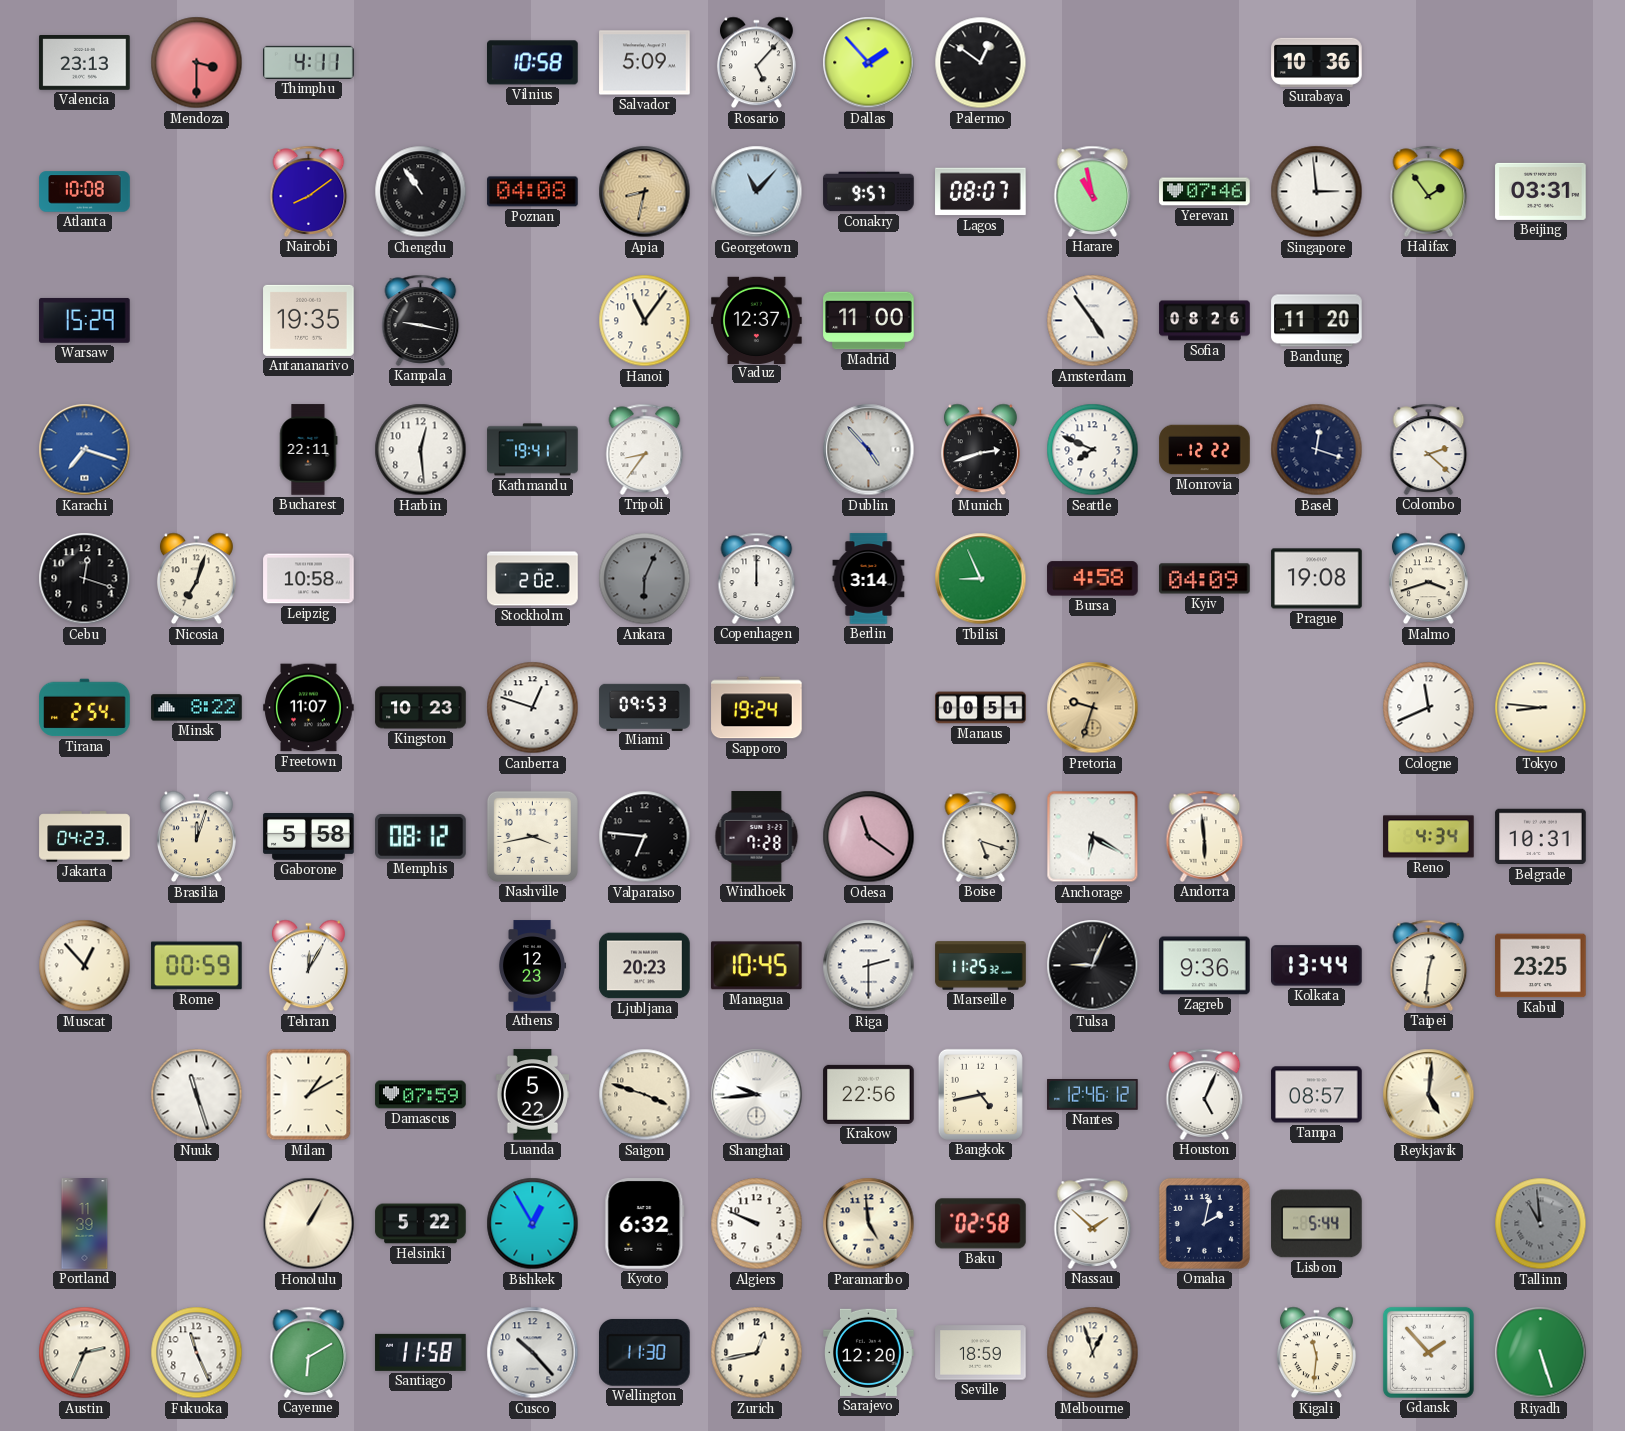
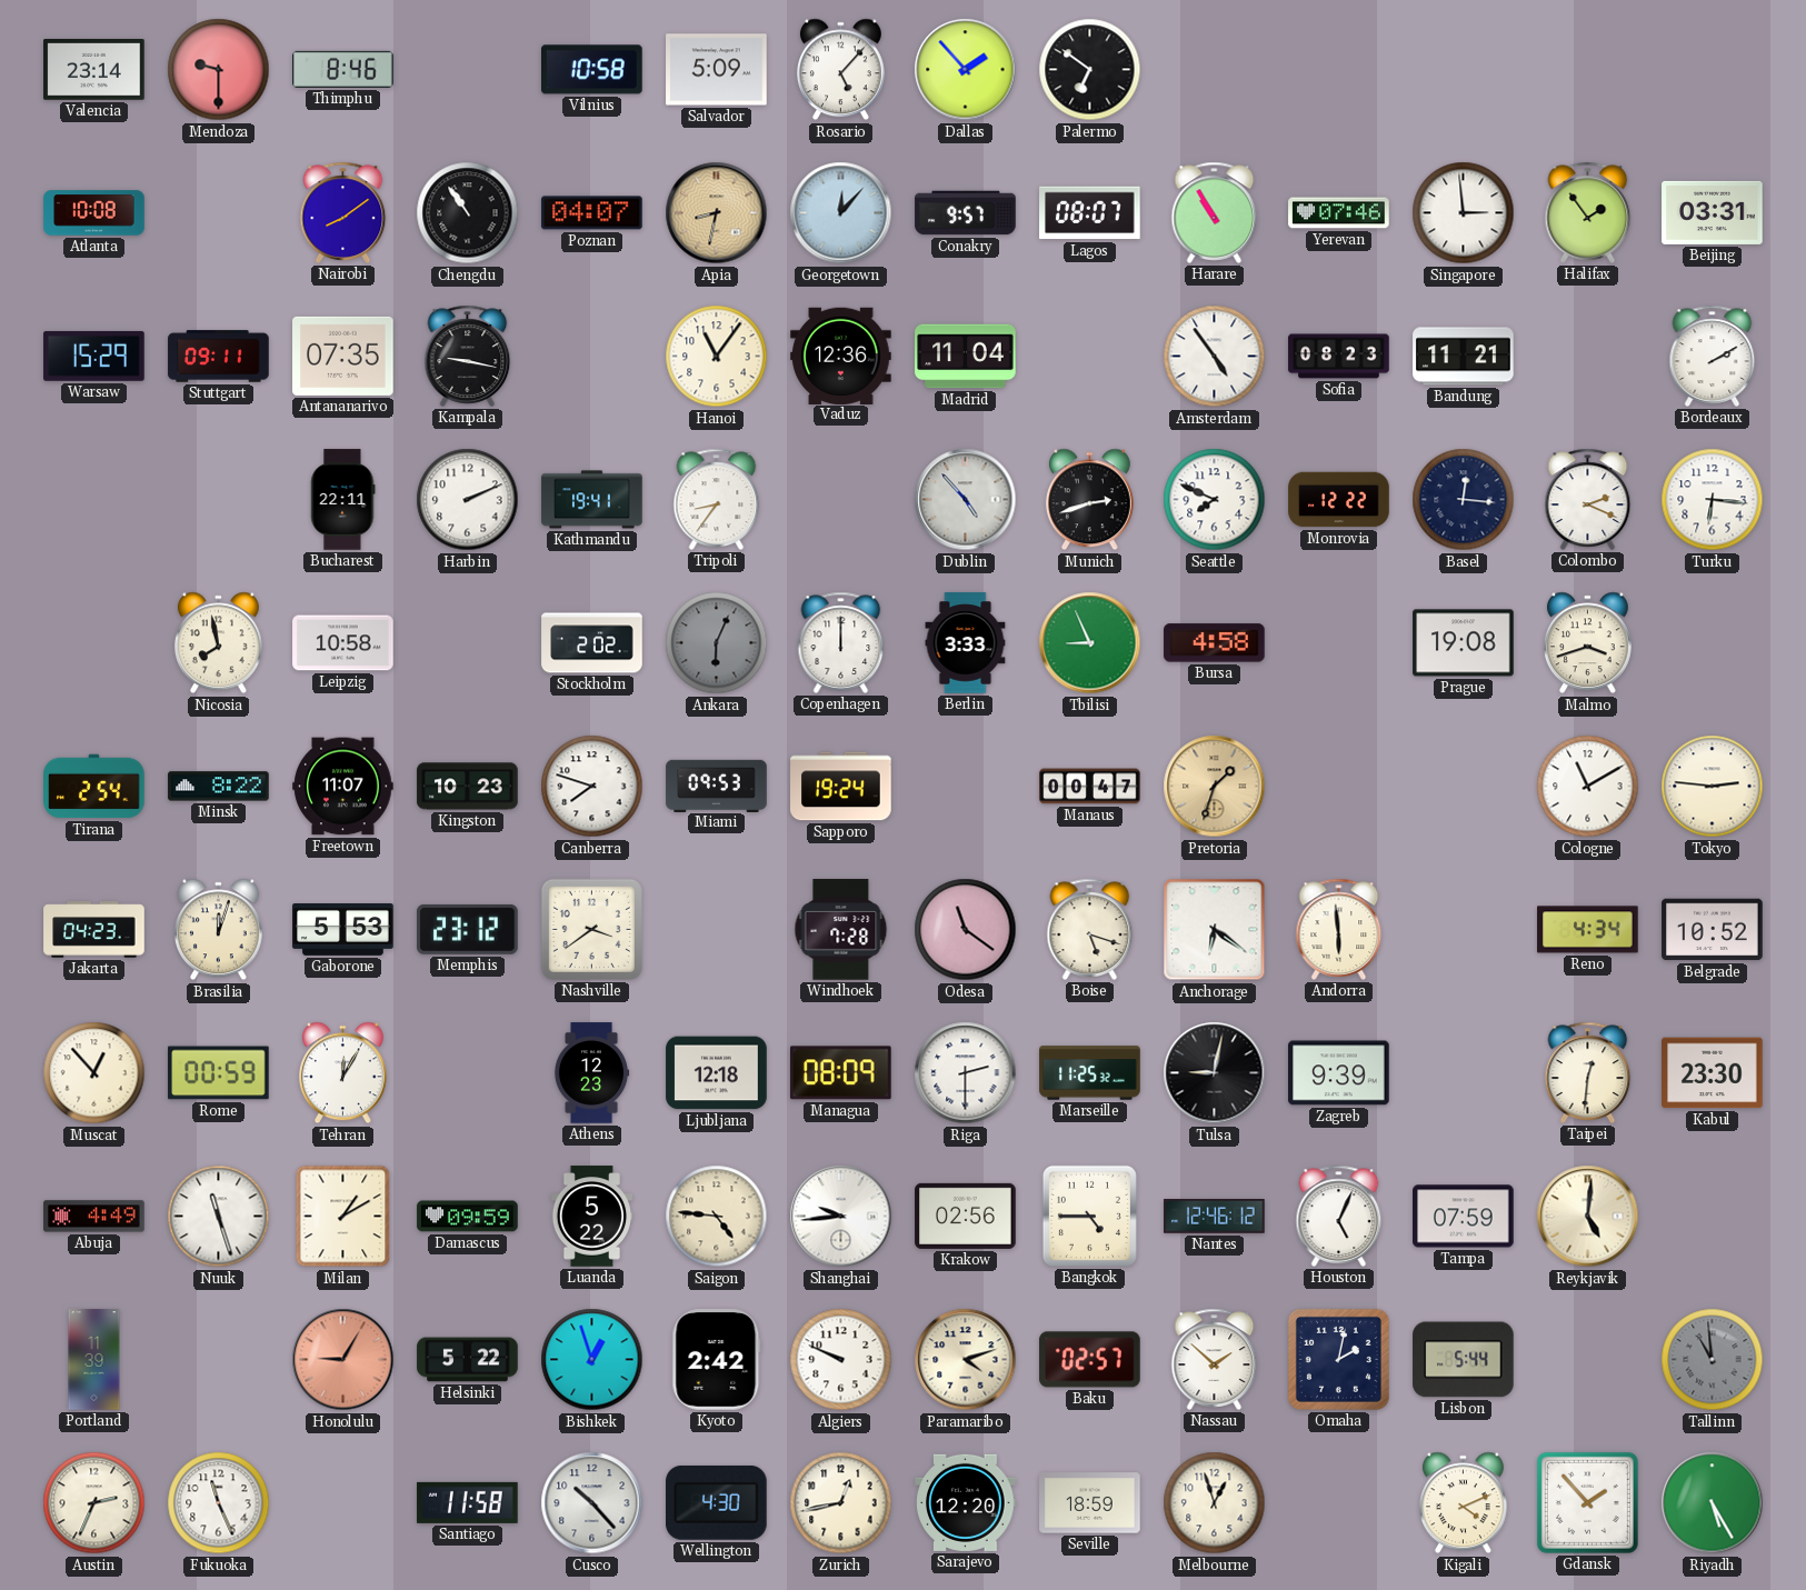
Valencia: 23:13 -> 23:14 (94, 70)
Mendoza: 3:30 -> 9:30 (219, 70)
Thimphu: 4:11 -> 8:46 (343, 69)
Palermo: 12:51 -> 6:51 (1090, 70)
Surabaya: 10:36 -> none (1317, 62)
Poznan: 04:08 -> 04:07 (592, 213)
Georgetown: 11:07 -> 12:07 (841, 213)
Harare: 10:58 -> 10:55 (1215, 212)
Stuttgart: none -> 09:11 (219, 357)
Antananarivo: 19:35 -> 07:35 (343, 356)
Vaduz: 12:37 -> 12:36 (841, 356)
Madrid: 11:00 -> 11:04 (966, 357)
Sofia: 08:26 -> 08:23 (1339, 357)
Bandung: 11:20 -> 11:21 (1464, 357)
Bordeaux: none -> 2:10 (1713, 356)
Karachi: 7:18 -> none (85, 450)
Harbin: 12:29 -> 2:11 (468, 500)
Basel: 12:18 -> 12:16 (1464, 500)
Colombo: 2:22 -> 2:19 (1588, 499)
Turku: none -> 6:16 (1713, 500)
Cebu: 12:18 -> none (85, 579)
Nicosia: 7:03 -> 7:58 (218, 643)
Berlin: 3:14 -> 3:33 (966, 643)
Kyiv: 04:09 -> none (1205, 579)
Canberra: 12:48 -> 7:48 (592, 787)
Manaus: 00:51 -> 00:47 (1090, 787)
Pretoria: 9:33 -> 1:33 (1215, 787)
Cologne: 11:41 -> 11:10 (1588, 787)
Tokyo: 8:46 -> 2:46 (1713, 787)
Gaborone: 5:58 -> 5:53 (343, 930)
Memphis: 08:12 -> 23:12 (468, 929)
Nashville: 3:43 -> 3:39 (591, 929)
Valparaiso: 6:46 -> none (645, 837)
Anchorage: 6:20 -> 6:21 (1215, 930)
Belgrade: 10:31 -> 10:52 (1713, 930)
Ljubljana: 20:23 -> 12:18 (717, 1073)
Managua: 10:45 -> 08:09 (840, 1073)
Tulsa: 9:04 -> 9:02 (1215, 1073)
Zagreb: 9:36 -> 9:39 (1339, 1073)
Kolkata: 13:44 -> none (1317, 966)
Kabul: 23:25 -> 23:30 (1713, 1073)
Abuja: none -> 4:49 (94, 1217)
Damascus: 07:59 -> 09:59 (468, 1217)
Saigon: 3:48 -> 4:46 (717, 1217)
Krakow: 22:56 -> 02:56 (966, 1216)
Bangkok: 4:43 -> 4:45 (1089, 1216)
Tampa: 08:57 -> 07:59 (1464, 1217)
Honolulu: 1:05 -> 9:05 (343, 1360)
Honolulu dial: cream -> salmon (343, 1360)
Bishkek: 12:55 -> 12:57 (592, 1360)
Kyoto: 6:32 -> 2:42 (717, 1360)
Paramaribo: 4:59 -> 4:12 (966, 1360)
Baku: 02:58 -> 02:57 (1090, 1360)
Cayenne: 6:10 -> none (309, 1352)
Wellington: 11:30 -> 4:30 (717, 1502)
Kigali: 11:31 -> 4:11 (1463, 1503)
Riyadh: 5:27 -> 5:25 (1713, 1503)
